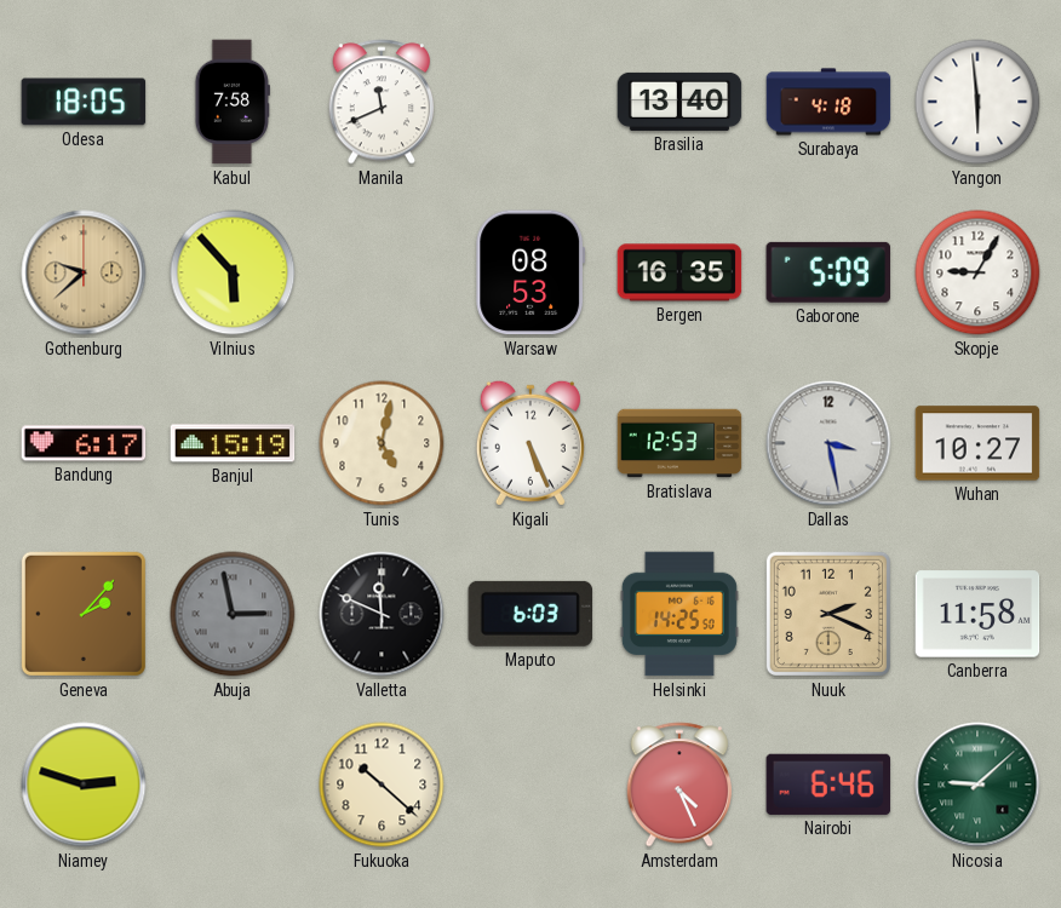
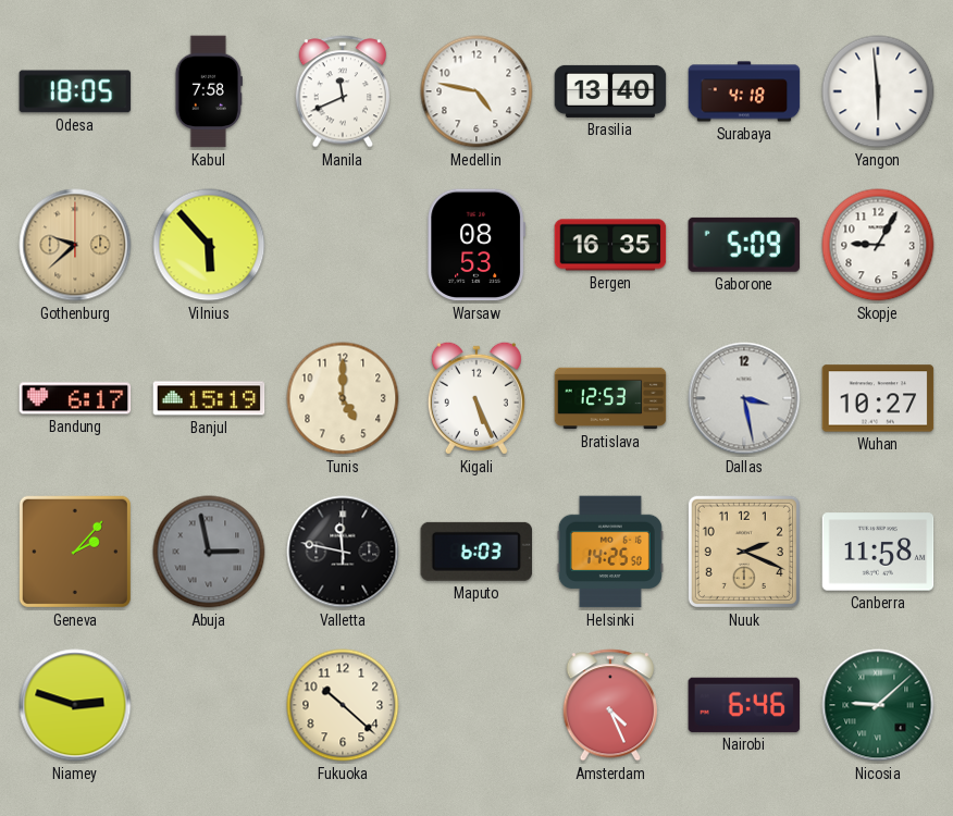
Medellin: none -> 4:47 (477, 91)
Tunis: 5:02 -> 5:00 (343, 398)
Valletta: 11:49 -> 11:47 (343, 552)
